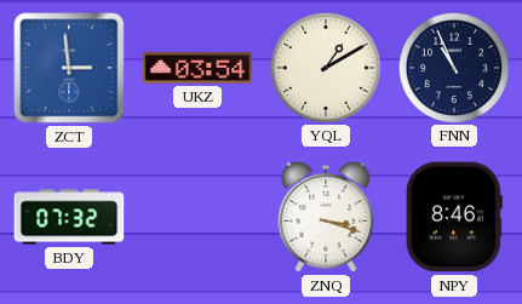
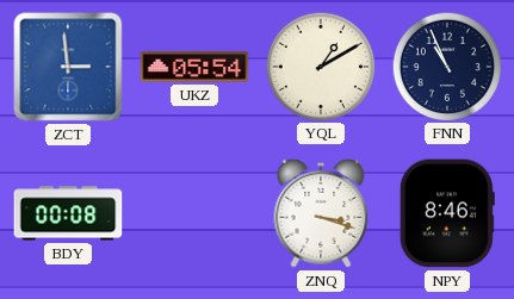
UKZ: 03:54 -> 05:54 (194, 67)
BDY: 07:32 -> 00:08 (68, 213)
